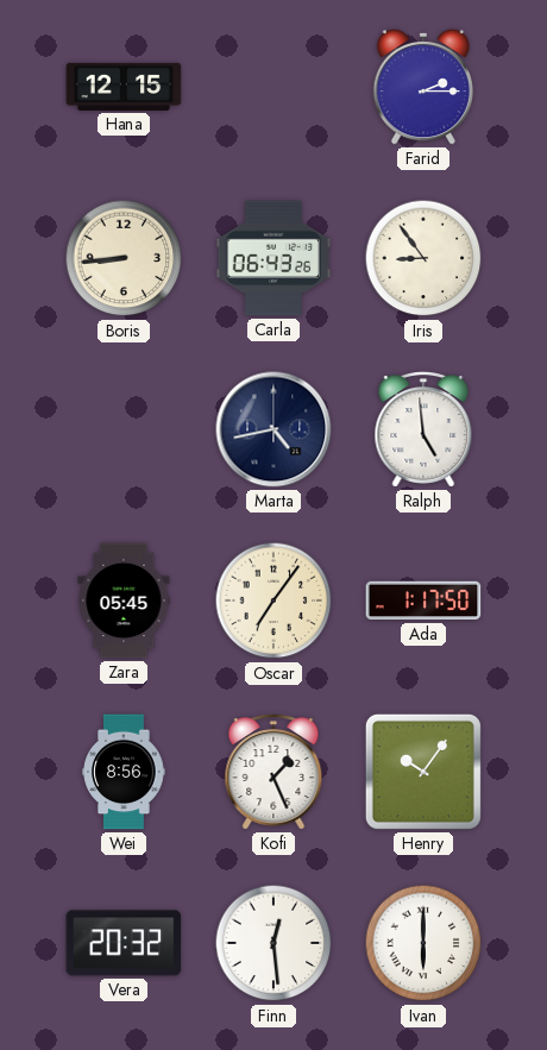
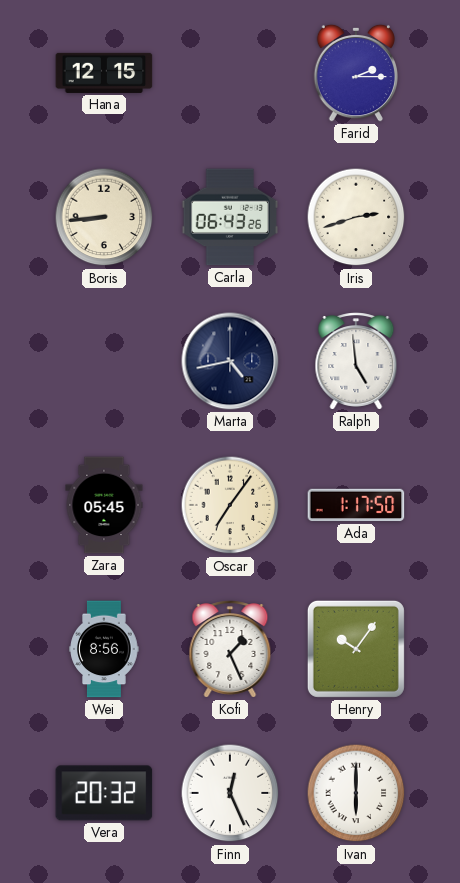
Iris: 8:54 -> 2:42 (356, 217)
Finn: 12:29 -> 12:26 (230, 793)
